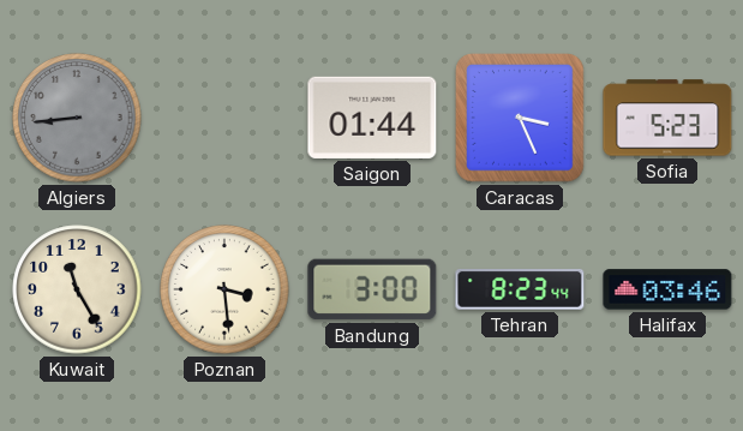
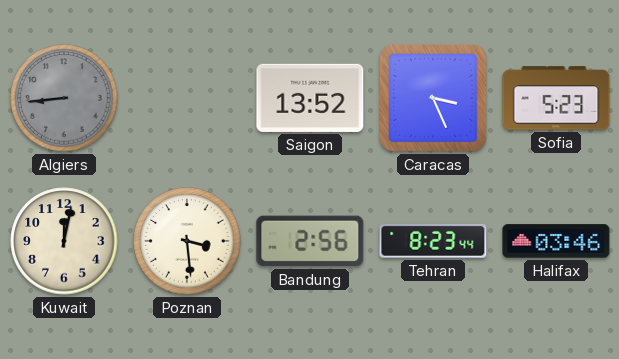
Saigon: 01:44 -> 13:52 (310, 98)
Kuwait: 11:25 -> 12:02 (64, 241)
Bandung: 3:00 -> 2:56 (310, 241)
